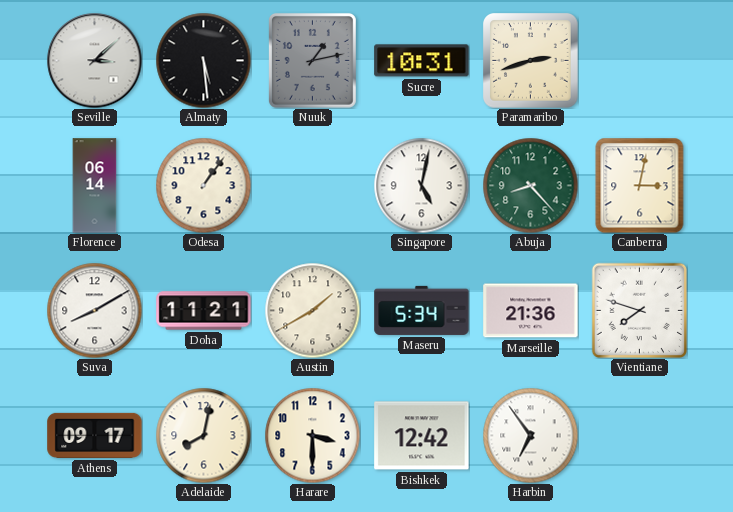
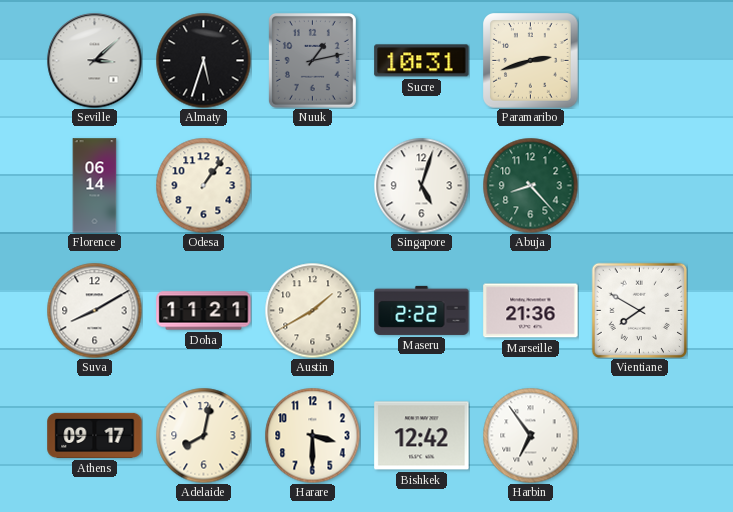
Almaty: 5:29 -> 5:33 (203, 60)
Singapore: 5:02 -> 5:03 (421, 185)
Canberra: 3:02 -> none (640, 185)
Maseru: 5:34 -> 2:22 (422, 310)
Vientiane: 7:48 -> 7:50 (639, 310)
